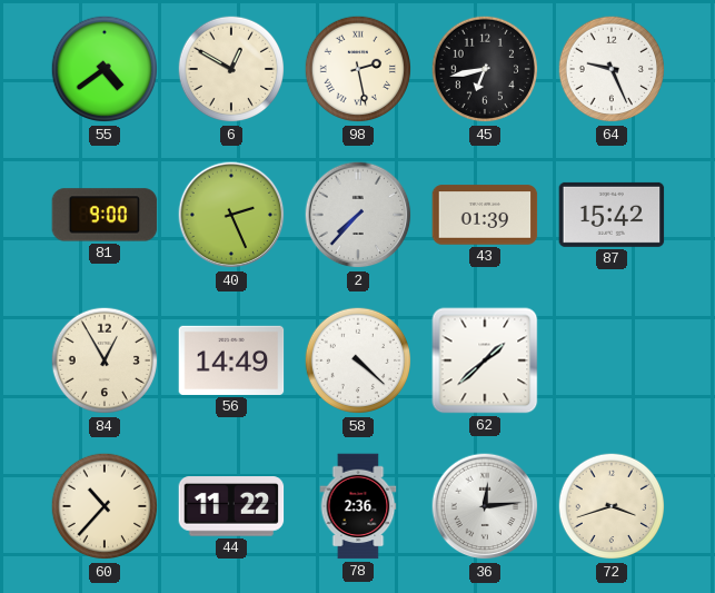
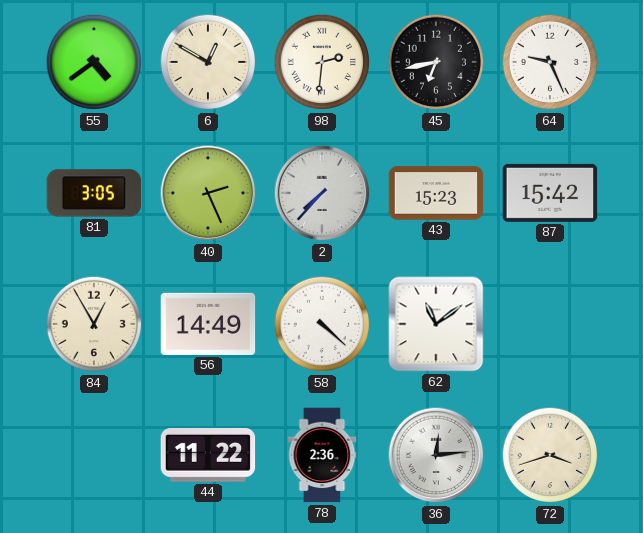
98: 2:28 -> 2:31 (322, 62)
81: 9:00 -> 3:05 (94, 193)
43: 01:39 -> 15:23 (436, 193)
62: 1:38 -> 11:09 (436, 324)
60: 10:37 -> none (105, 506)
